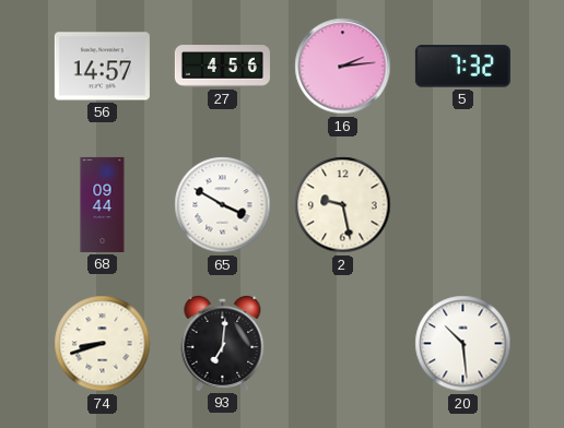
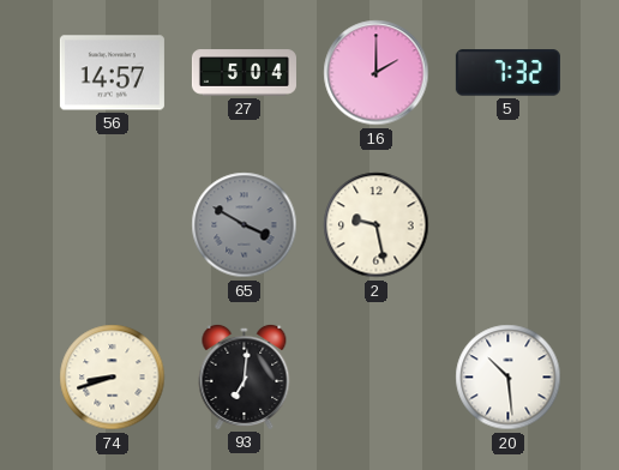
27: 4:56 -> 5:04 (244, 73)
16: 2:14 -> 2:00 (377, 73)
68: 09:44 -> none (103, 204)
65 dial: white -> grey (245, 225)
